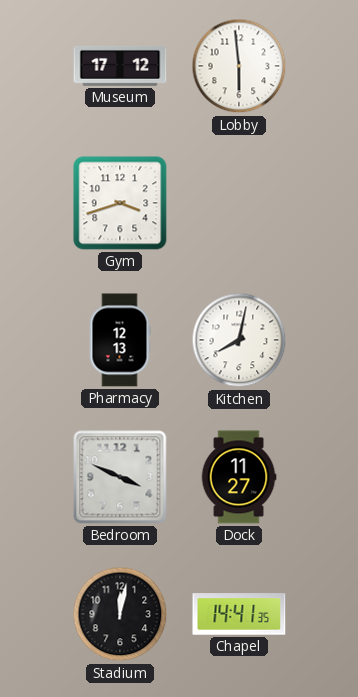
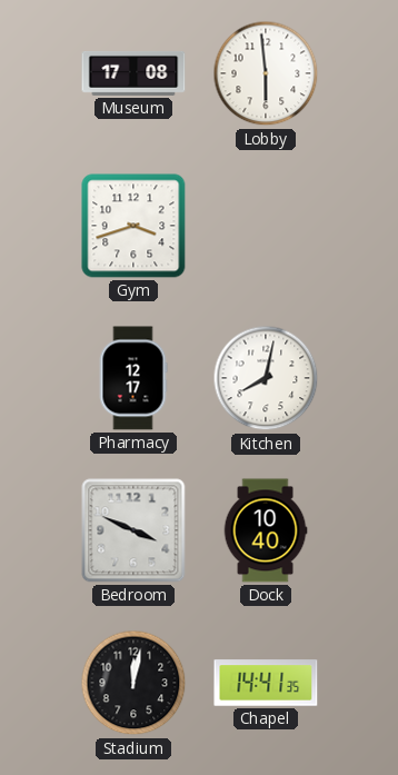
Museum: 17:12 -> 17:08 (133, 73)
Pharmacy: 12:13 -> 12:17 (133, 378)
Dock: 11:27 -> 10:40 (266, 530)
